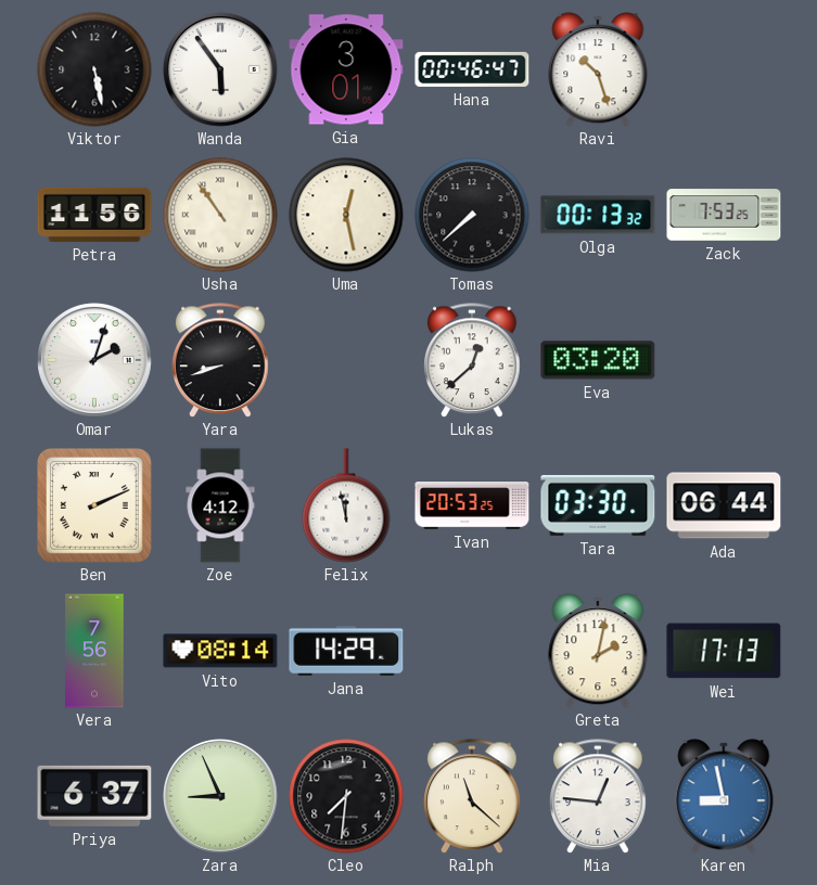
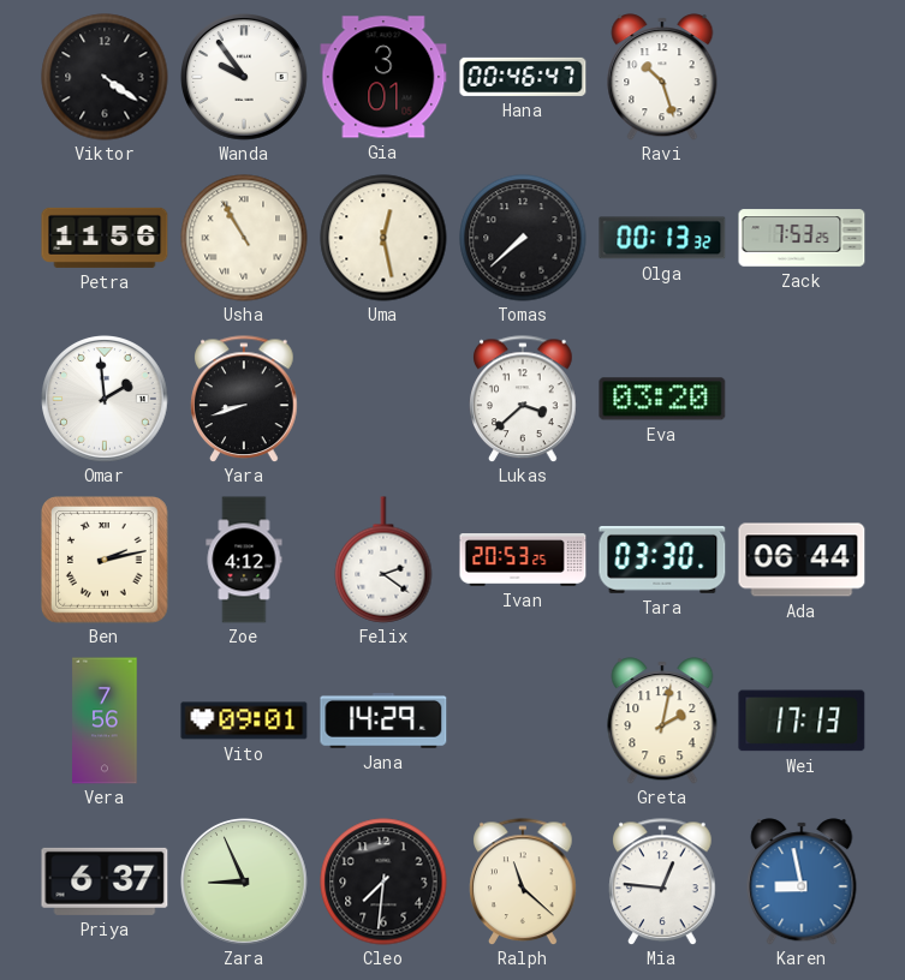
Viktor: 5:28 -> 4:21 (105, 77)
Wanda: 5:54 -> 9:54 (244, 78)
Usha: 10:54 -> 10:55 (244, 238)
Omar: 2:03 -> 1:59 (105, 400)
Lukas: 12:38 -> 3:38 (523, 399)
Ben: 2:11 -> 2:13 (106, 561)
Felix: 11:58 -> 2:21 (383, 560)
Vito: 08:14 -> 09:01 (244, 721)
